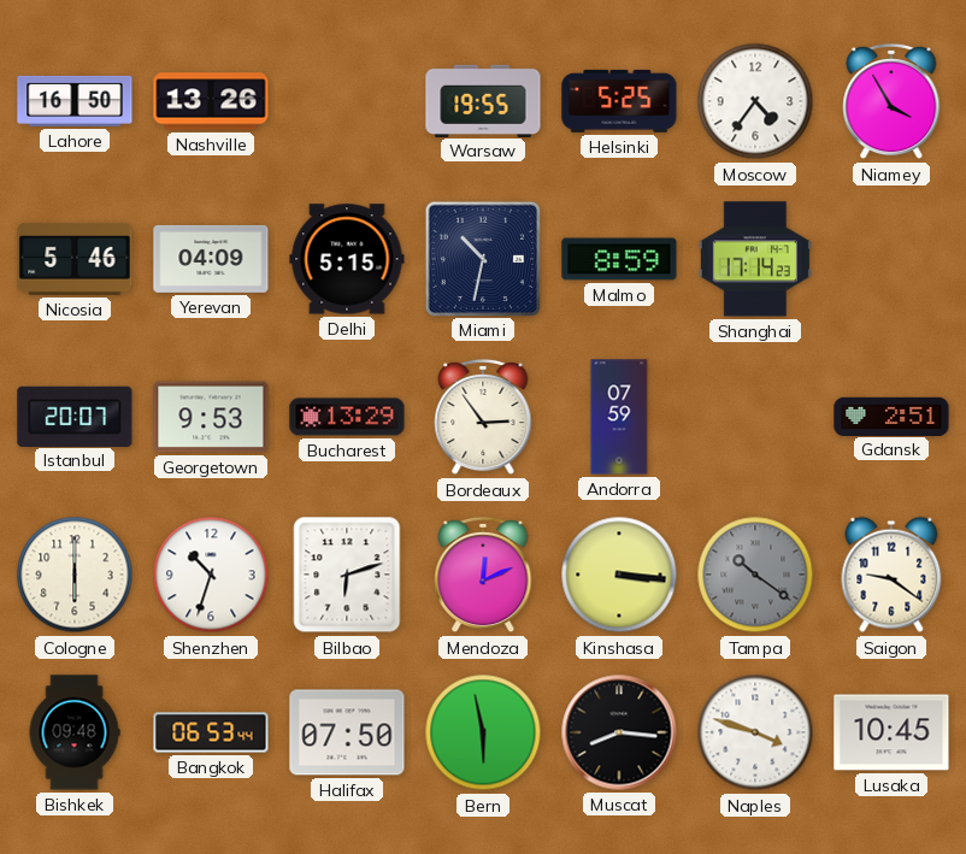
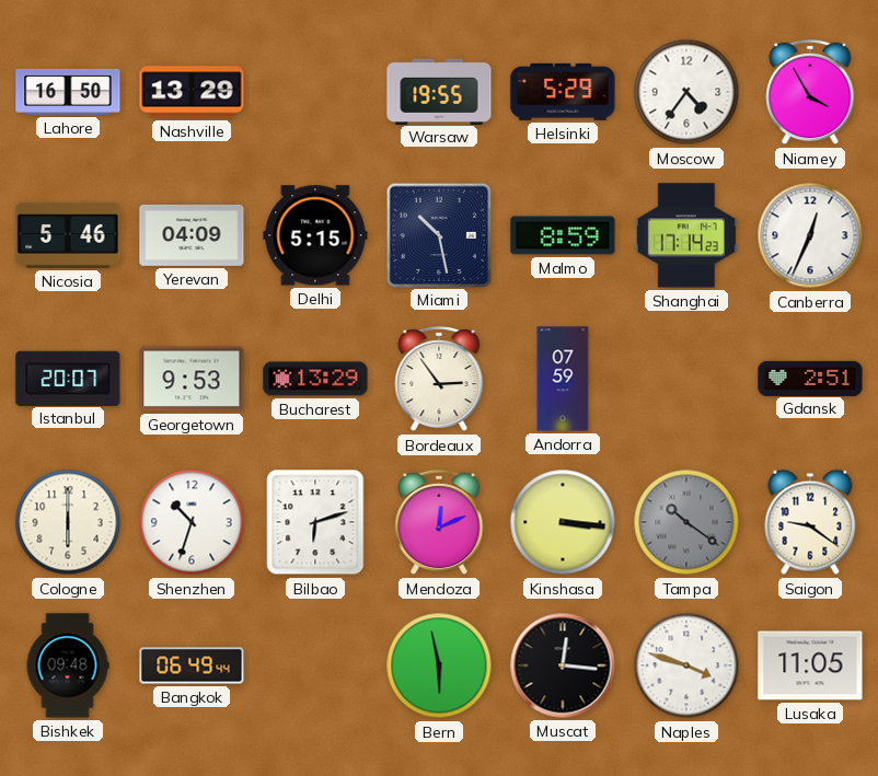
Nashville: 13:26 -> 13:29 (192, 92)
Helsinki: 5:25 -> 5:29 (563, 92)
Miami: 10:32 -> 10:28 (438, 234)
Canberra: none -> 12:34 (810, 235)
Bangkok: 06:53 -> 06:49 (192, 665)
Halifax: 07:50 -> none (347, 732)
Muscat: 8:16 -> 12:16 (563, 665)
Lusaka: 10:45 -> 11:05 (810, 665)
